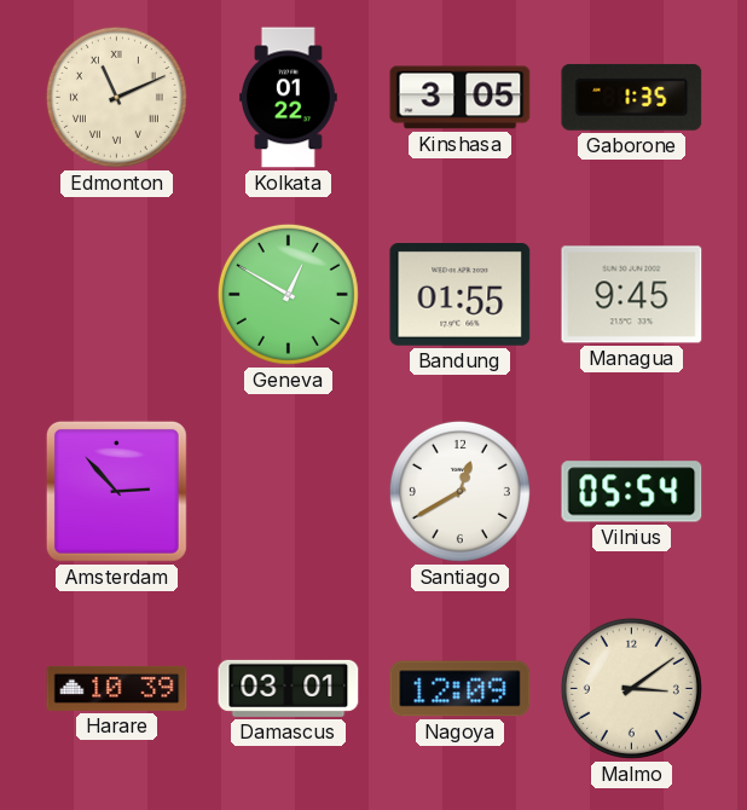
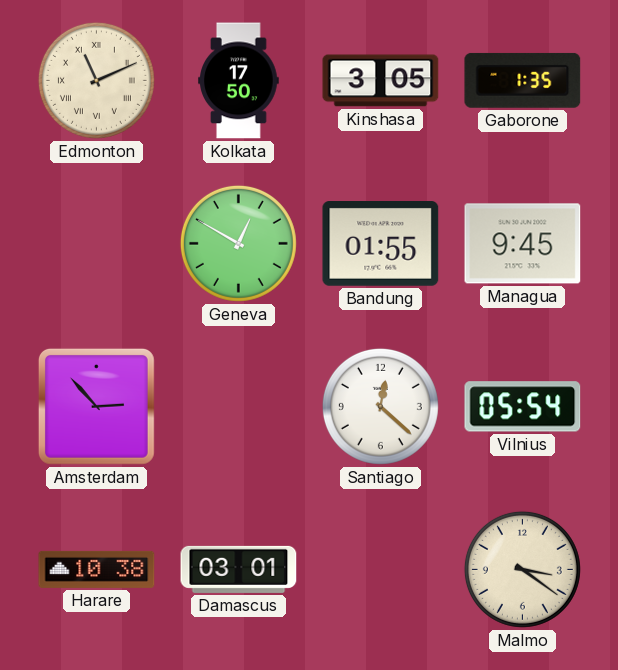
Kolkata: 01:22 -> 17:50 (239, 81)
Santiago: 12:40 -> 12:22 (380, 406)
Harare: 10:39 -> 10:38 (97, 569)
Nagoya: 12:09 -> none (461, 689)
Malmo: 3:09 -> 3:21 (522, 569)
